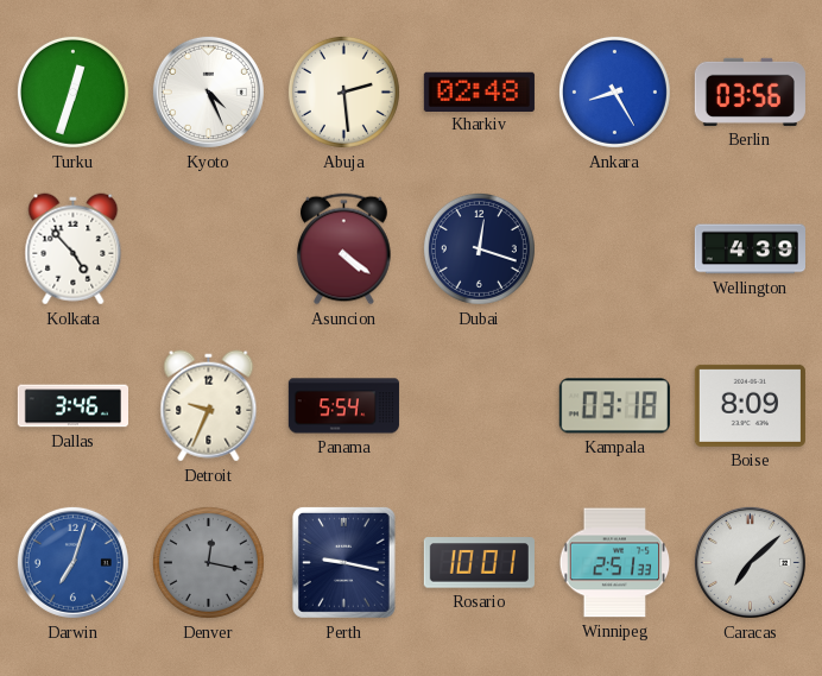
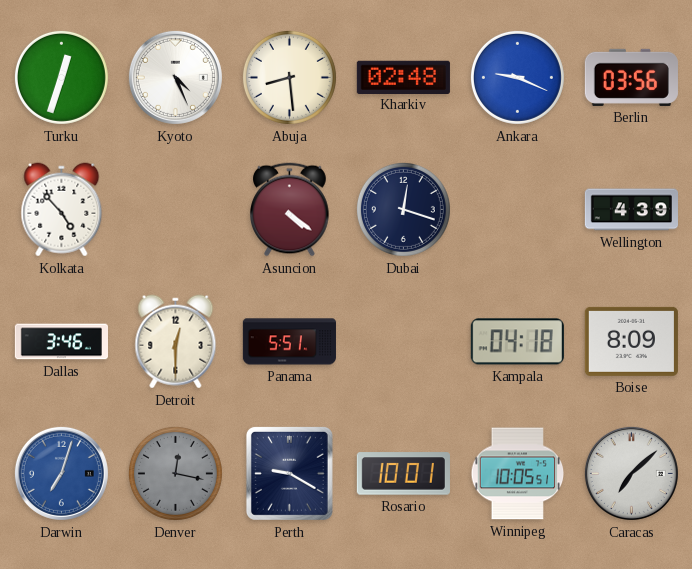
Abuja: 2:29 -> 8:29 (289, 77)
Ankara: 8:25 -> 9:19 (517, 77)
Detroit: 9:34 -> 12:30 (176, 342)
Panama: 5:54 -> 5:51 (289, 342)
Kampala: 03:18 -> 04:18 (517, 342)
Perth: 9:17 -> 9:20 (289, 473)
Winnipeg: 2:51 -> 10:05 (518, 474)
